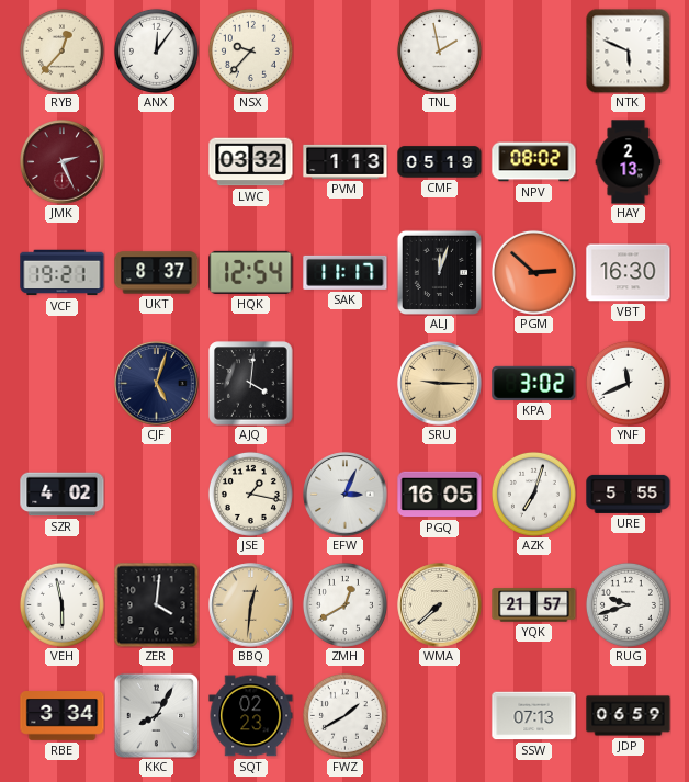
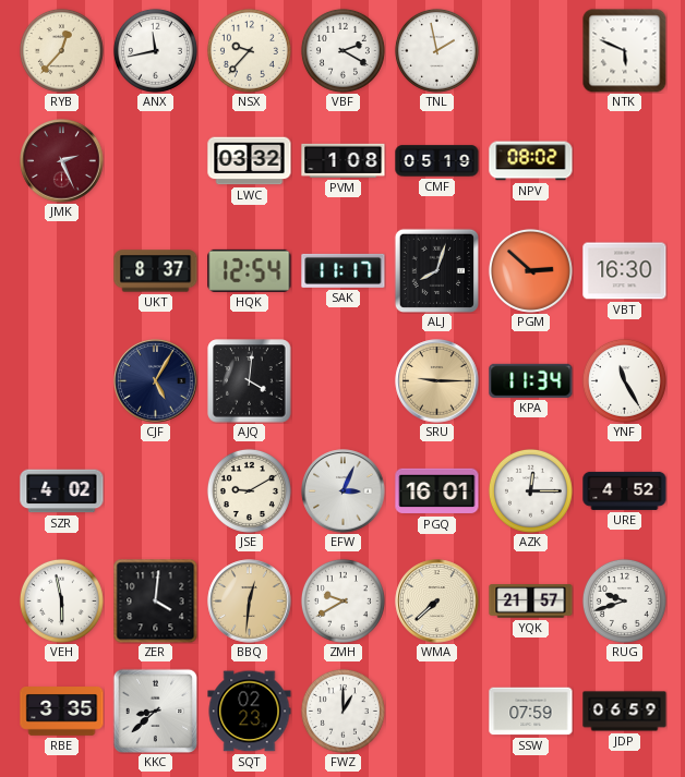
ANX: 12:06 -> 11:43 (155, 50)
VBF: none -> 2:20 (342, 50)
PVM: 1:13 -> 1:08 (344, 160)
HAY: 2:13 -> none (629, 162)
VCF: 19:21 -> none (63, 273)
ALJ: 12:03 -> 8:03 (436, 270)
CJF: 5:03 -> 5:05 (156, 381)
KPA: 3:02 -> 11:34 (531, 380)
YNF: 11:41 -> 11:25 (624, 380)
JSE: 1:17 -> 9:10 (249, 490)
PGQ: 16:05 -> 16:01 (437, 491)
AZK: 7:03 -> 12:15 (530, 490)
URE: 5:55 -> 4:52 (625, 490)
ZMH: 12:40 -> 9:40 (342, 600)
RBE: 3:34 -> 3:35 (62, 712)
KKC: 8:05 -> 8:38 (155, 711)
FWZ: 1:40 -> 1:00 (342, 711)
SSW: 07:13 -> 07:59 (531, 712)
